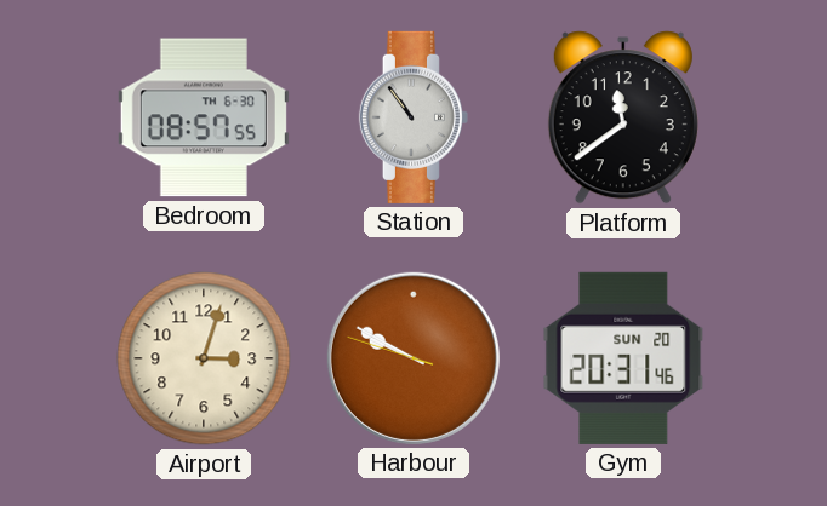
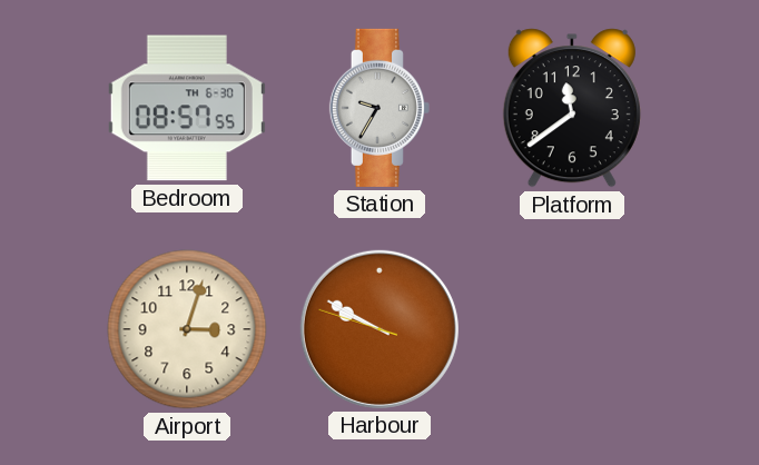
Station: 10:54 -> 9:35 (379, 108)
Gym: 20:31 -> none (623, 358)
